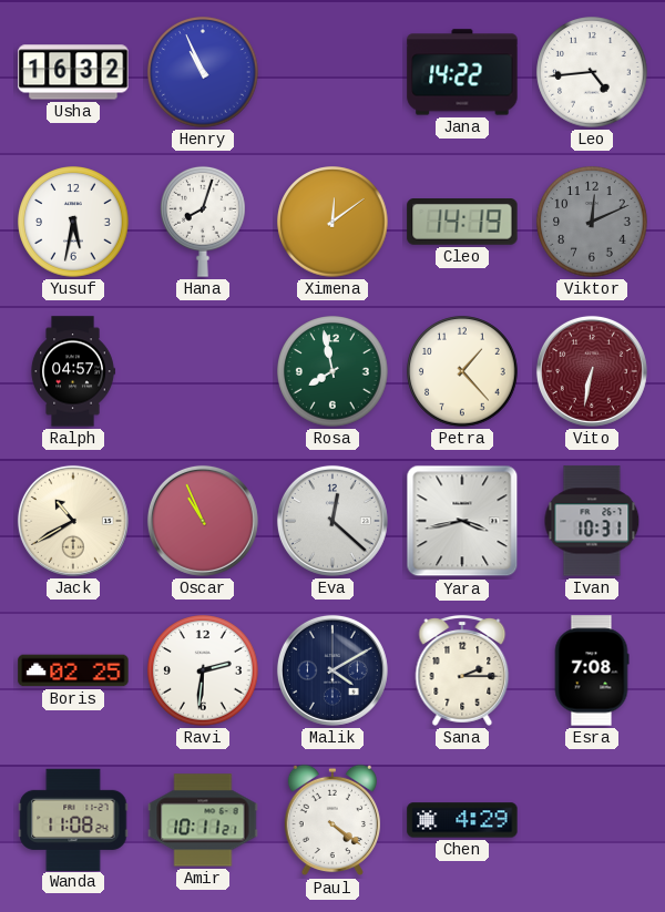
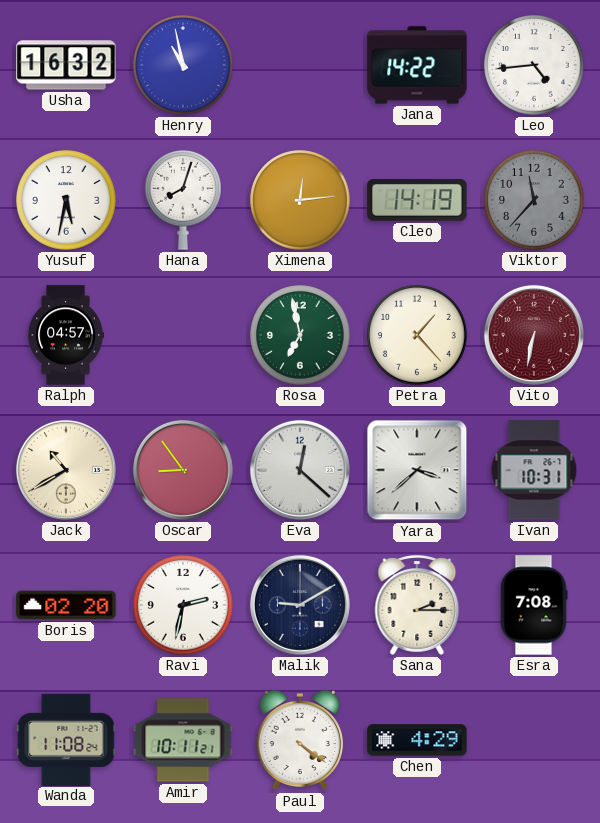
Henry: 10:56 -> 10:58 (183, 65)
Ximena: 12:09 -> 12:14 (300, 200)
Viktor: 12:11 -> 11:37 (534, 200)
Rosa: 7:58 -> 6:58 (300, 335)
Oscar: 10:56 -> 8:54 (183, 470)
Yara: 3:43 -> 3:38 (417, 470)
Boris: 02:25 -> 02:20 (66, 605)
Ravi: 2:31 -> 2:32 (183, 605)
Malik: 4:10 -> 9:10 (300, 605)
